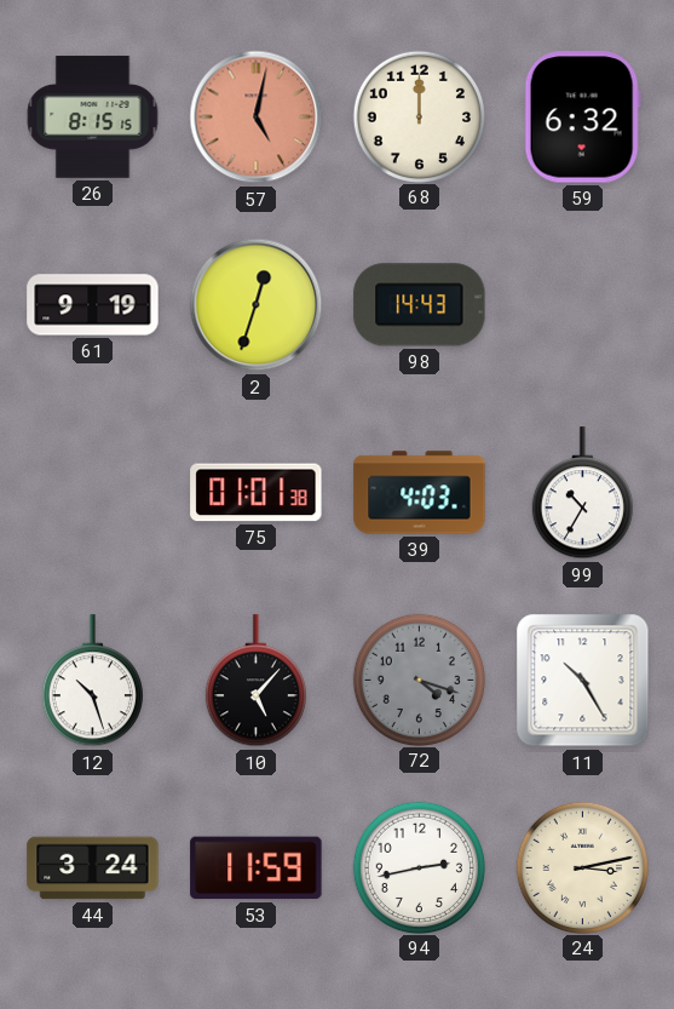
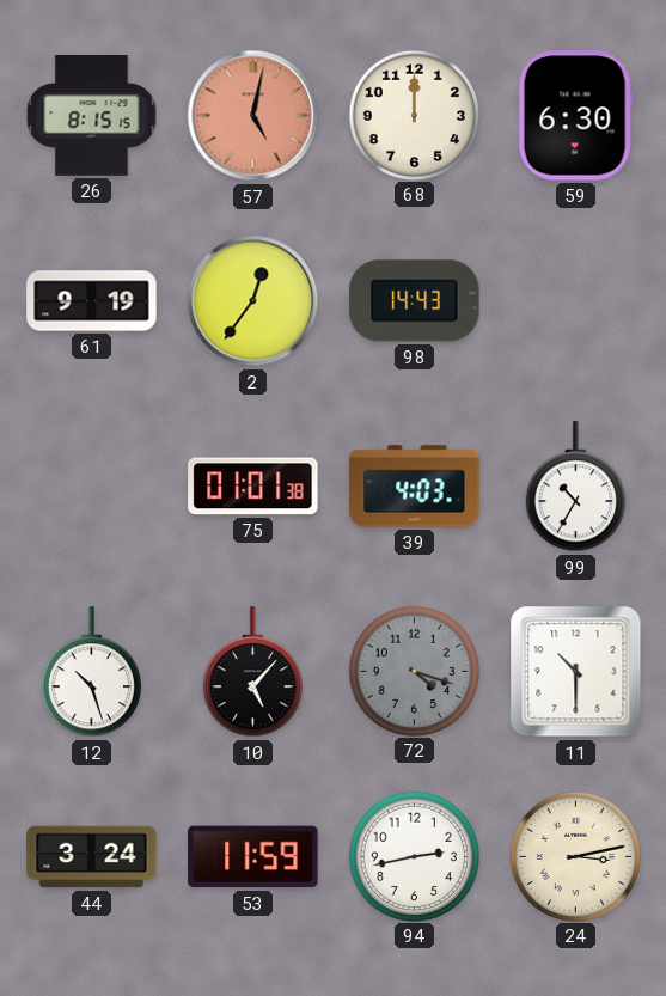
59: 6:32 -> 6:30 (575, 116)
2: 12:33 -> 12:36 (253, 301)
11: 10:25 -> 10:30 (576, 672)
